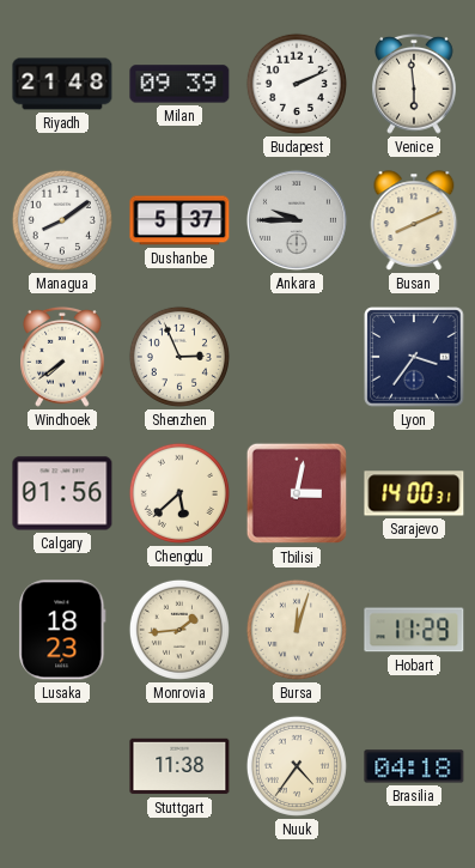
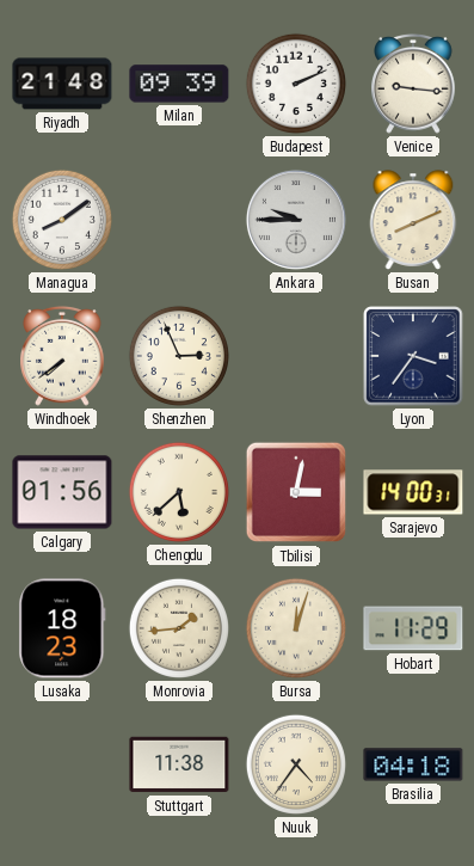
Venice: 5:59 -> 9:16 (413, 84)
Dushanbe: 5:37 -> none (179, 220)
